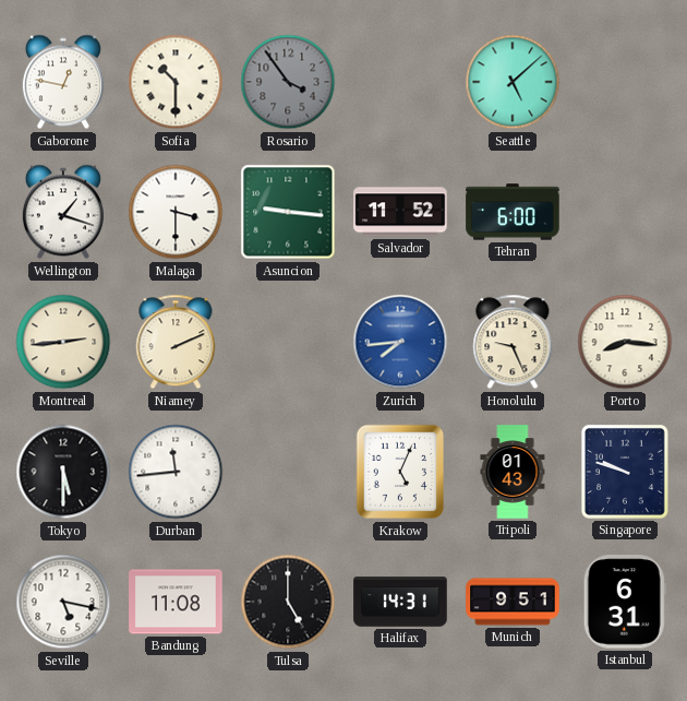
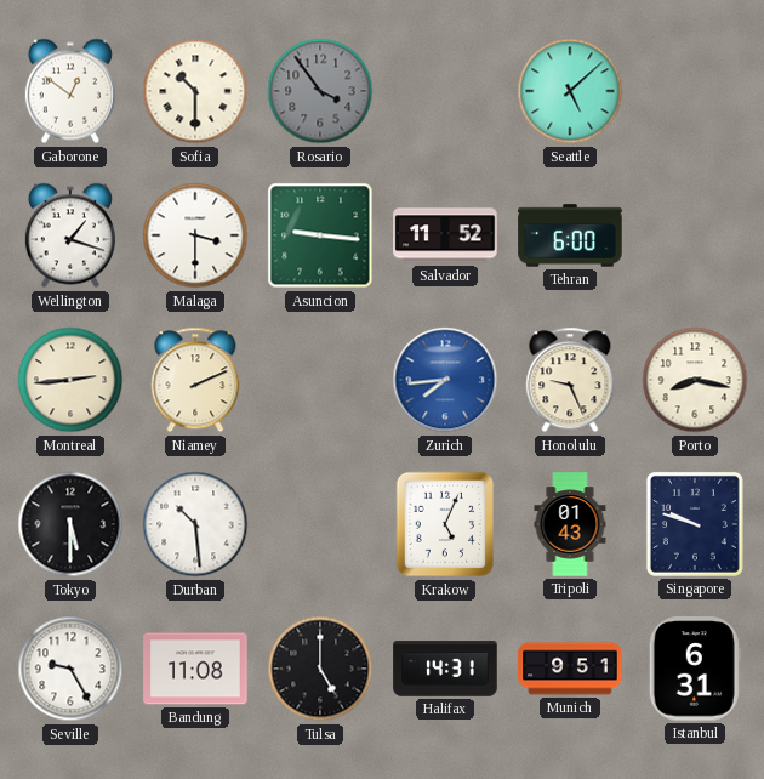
Gaborone: 12:47 -> 12:51 (70, 91)
Porto: 8:16 -> 8:17 (695, 380)
Durban: 11:44 -> 10:29 (195, 524)
Seville: 5:17 -> 9:25 (70, 669)
